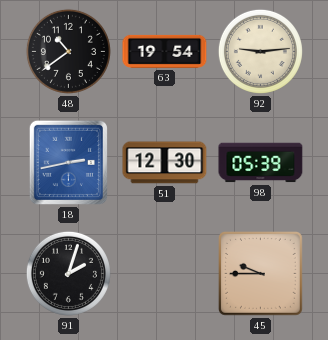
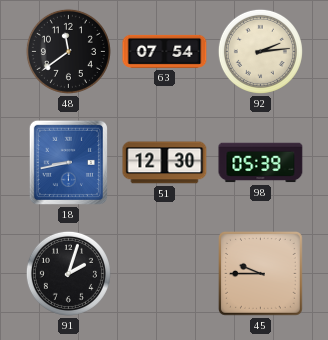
48: 10:39 -> 11:39 (68, 51)
63: 19:54 -> 07:54 (165, 51)
92: 9:14 -> 2:14 (260, 51)
18: 2:43 -> 8:43 (68, 162)
